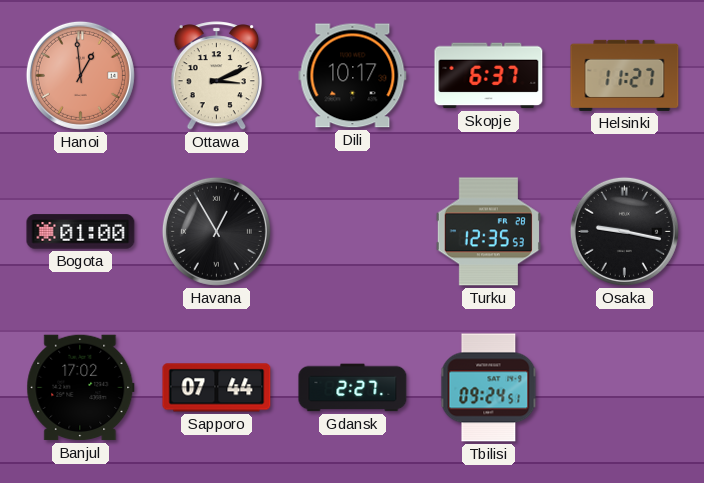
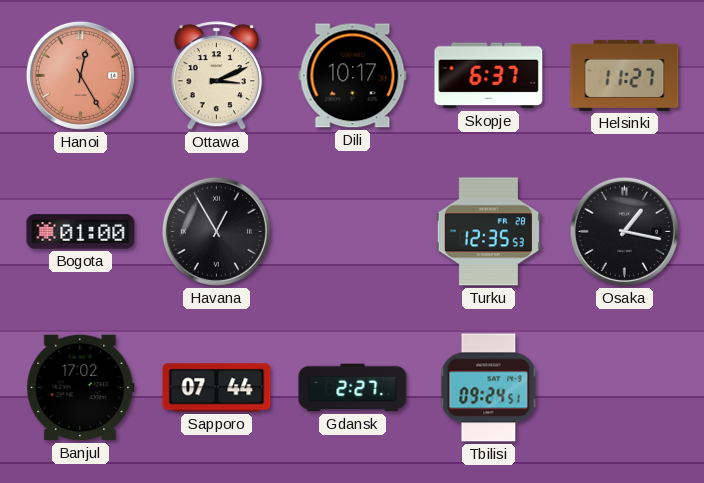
Hanoi: 12:59 -> 12:25 (80, 75)
Osaka: 9:17 -> 1:17 (624, 231)
